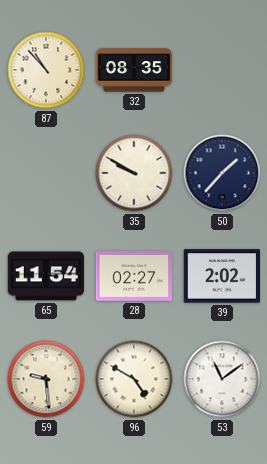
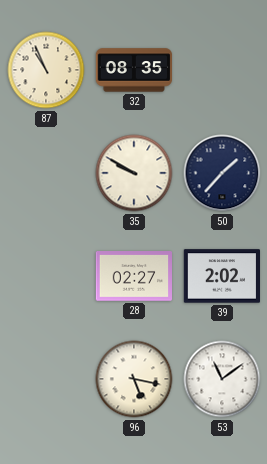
87: 10:53 -> 10:56 (46, 70)
65: 11:54 -> none (45, 276)
59: 9:29 -> none (46, 379)
96: 4:50 -> 5:17 (134, 379)
